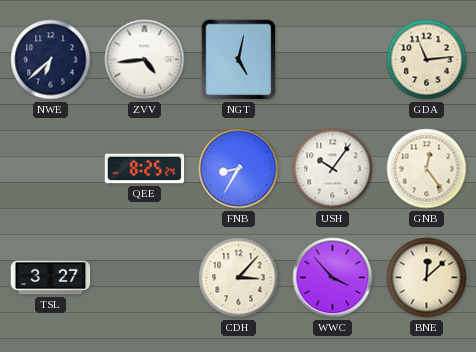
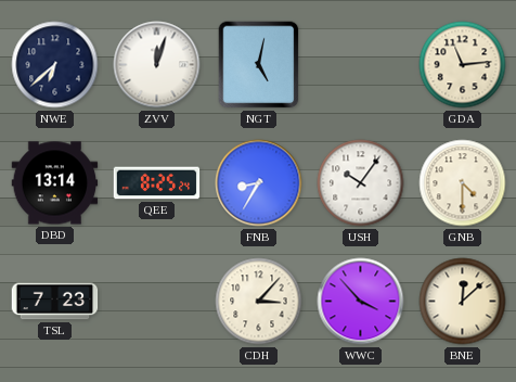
ZVV: 4:44 -> 12:03 (157, 65)
DBD: none -> 13:14 (55, 183)
GNB: 12:24 -> 4:30 (463, 183)
TSL: 3:27 -> 7:23 (55, 302)
